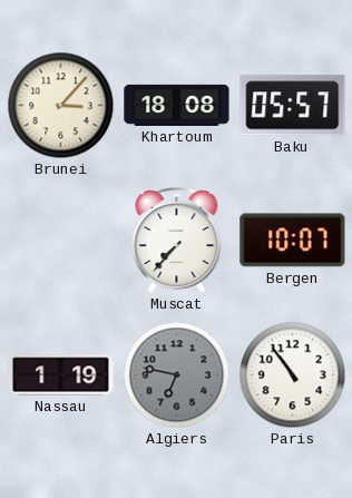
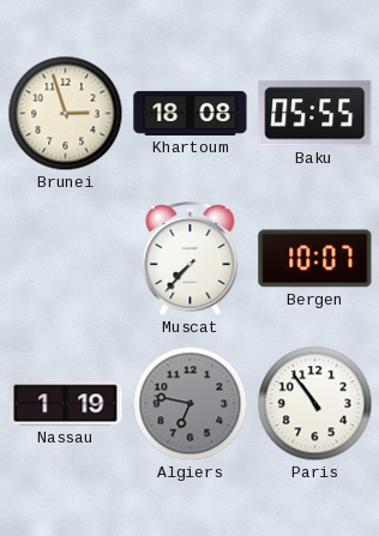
Brunei: 3:07 -> 2:57 (66, 114)
Baku: 05:57 -> 05:55 (315, 114)
